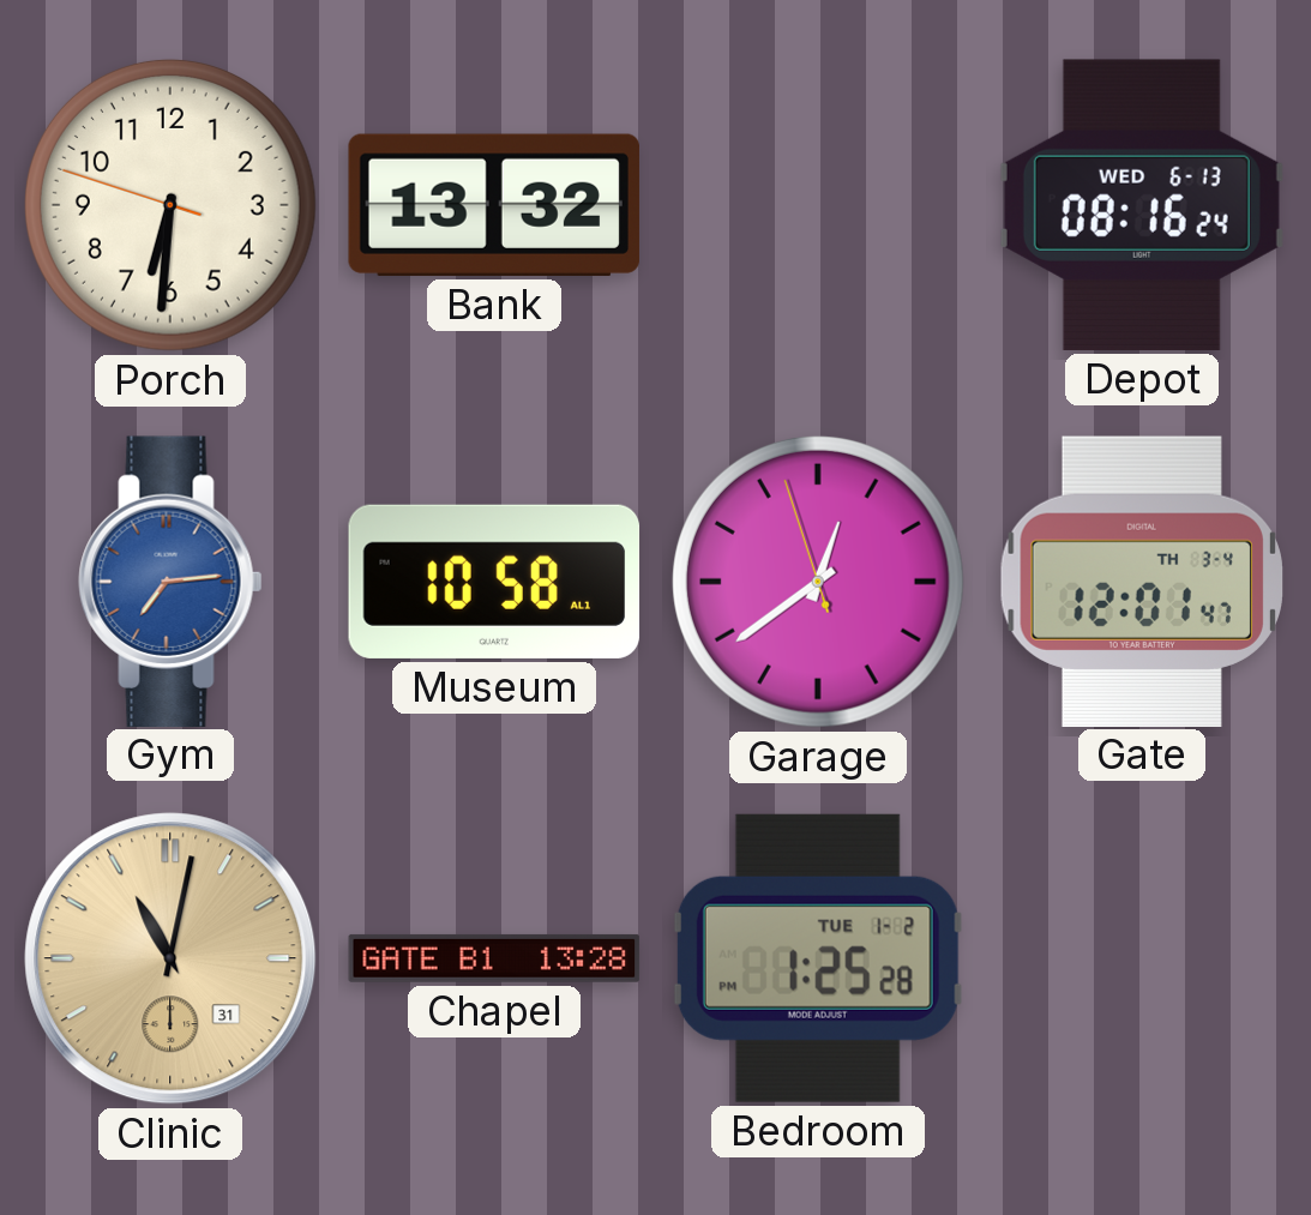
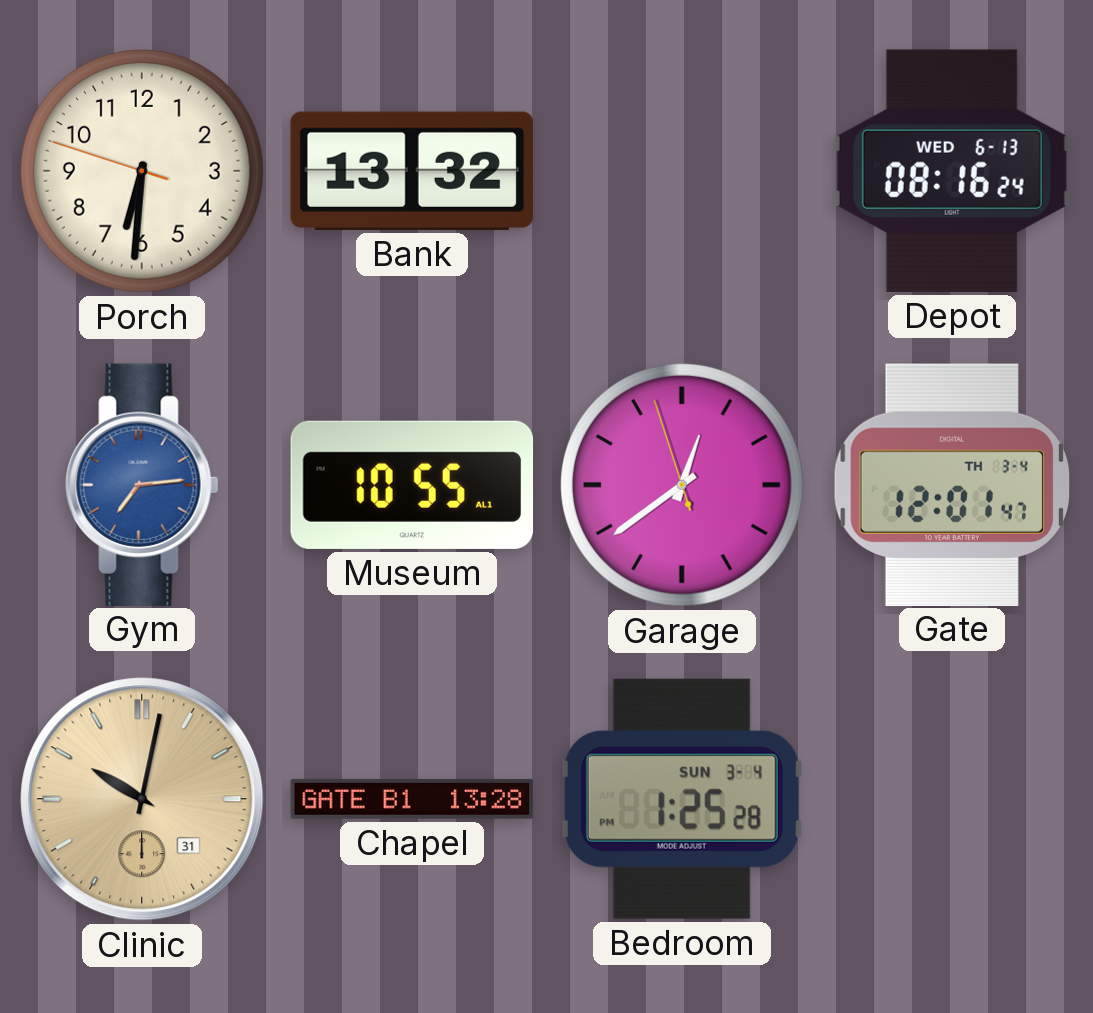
Museum: 10:58 -> 10:55 (412, 485)
Clinic: 11:02 -> 10:02 (142, 799)
Bedroom date: TUE 1-2 -> SUN 3-4 (682, 799)
